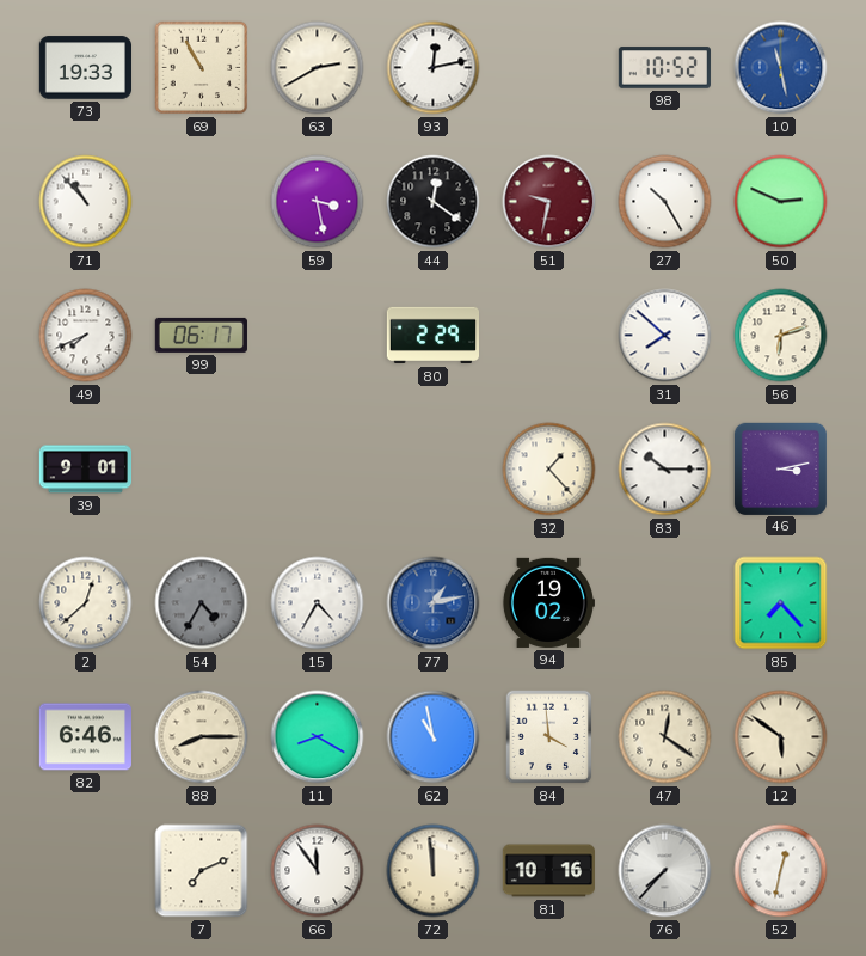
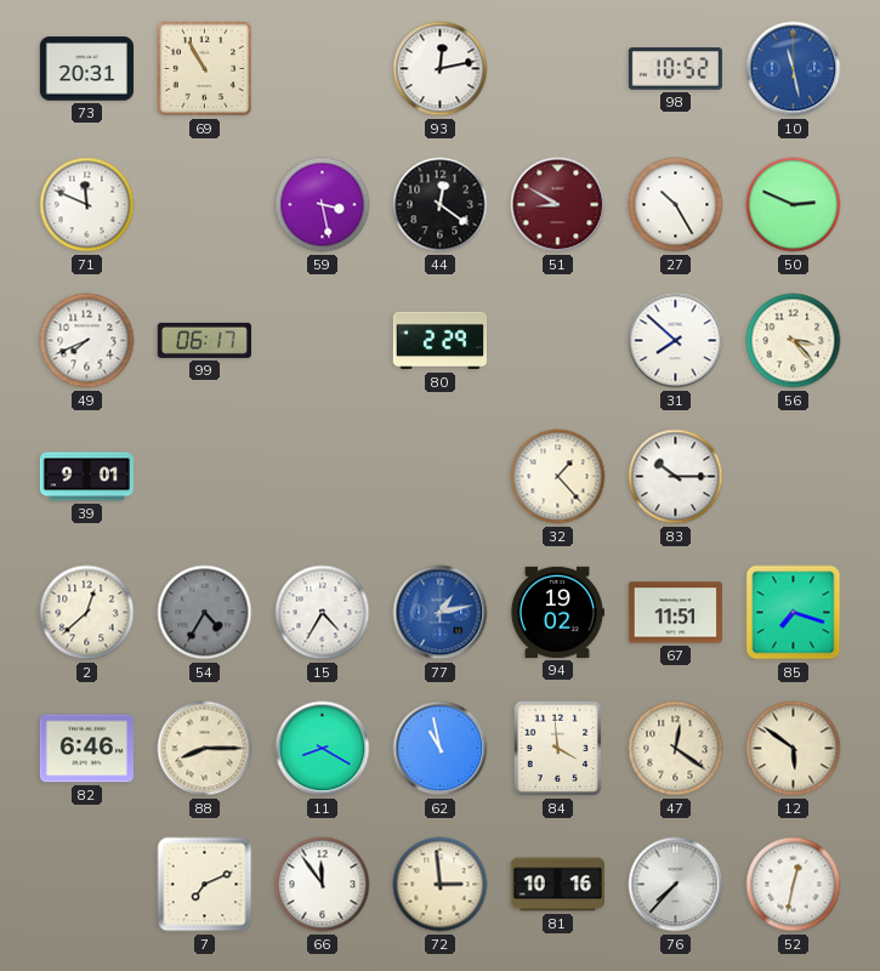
73: 19:33 -> 20:31 (86, 69)
63: 2:40 -> none (318, 68)
71: 10:53 -> 11:49 (87, 205)
51: 9:32 -> 8:50 (558, 205)
56: 6:12 -> 3:23 (794, 341)
46: 3:13 -> none (780, 468)
67: none -> 11:51 (675, 613)
85: 7:23 -> 7:18 (794, 613)
72: 11:59 -> 2:59 (441, 885)
